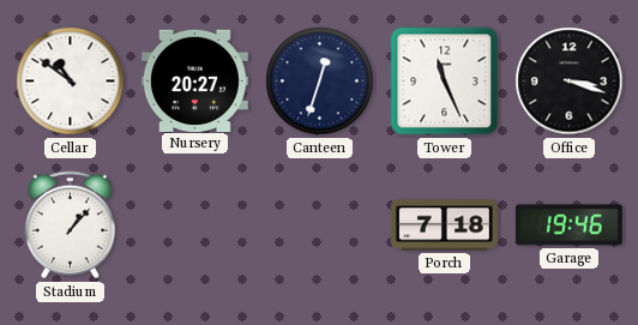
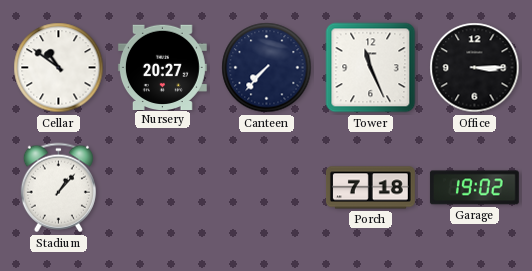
Canteen: 12:33 -> 7:37 (267, 68)
Office: 3:18 -> 3:15 (475, 68)
Garage: 19:46 -> 19:02 (474, 188)
